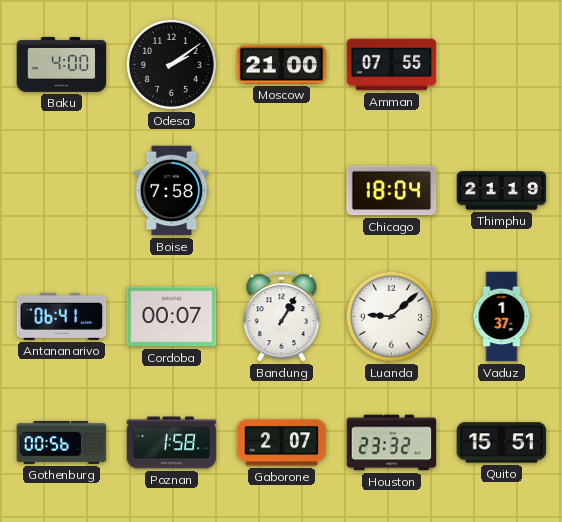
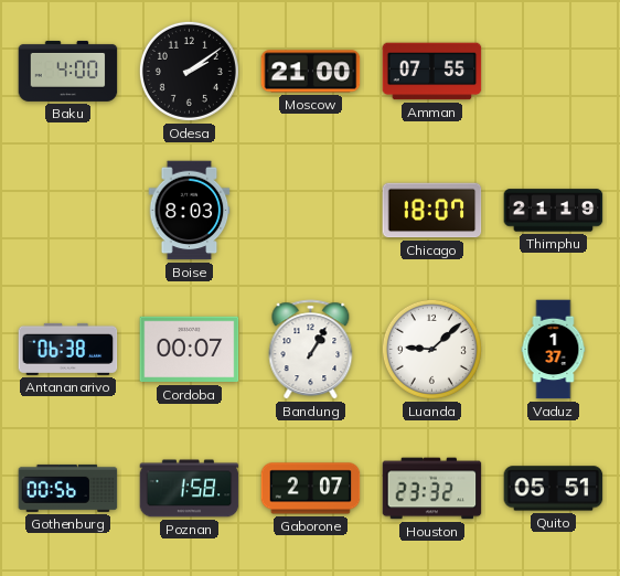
Boise: 7:58 -> 8:03 (190, 211)
Chicago: 18:04 -> 18:07 (432, 211)
Antananarivo: 06:41 -> 06:38 (68, 349)
Quito: 15:51 -> 05:51 (554, 489)
